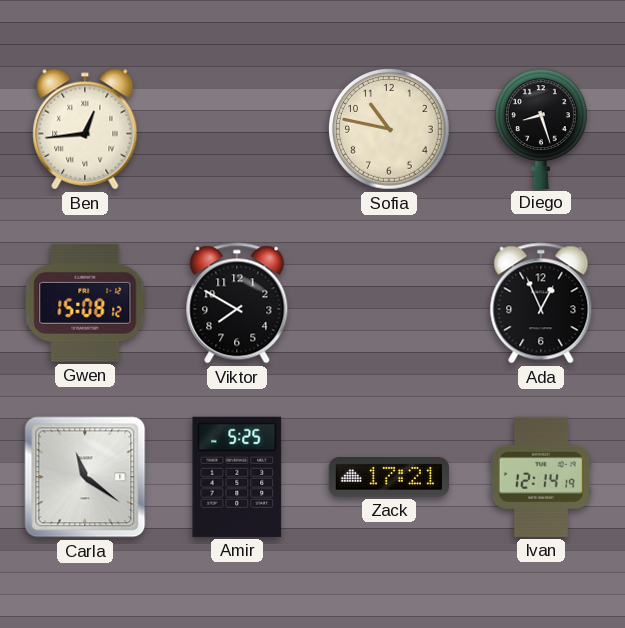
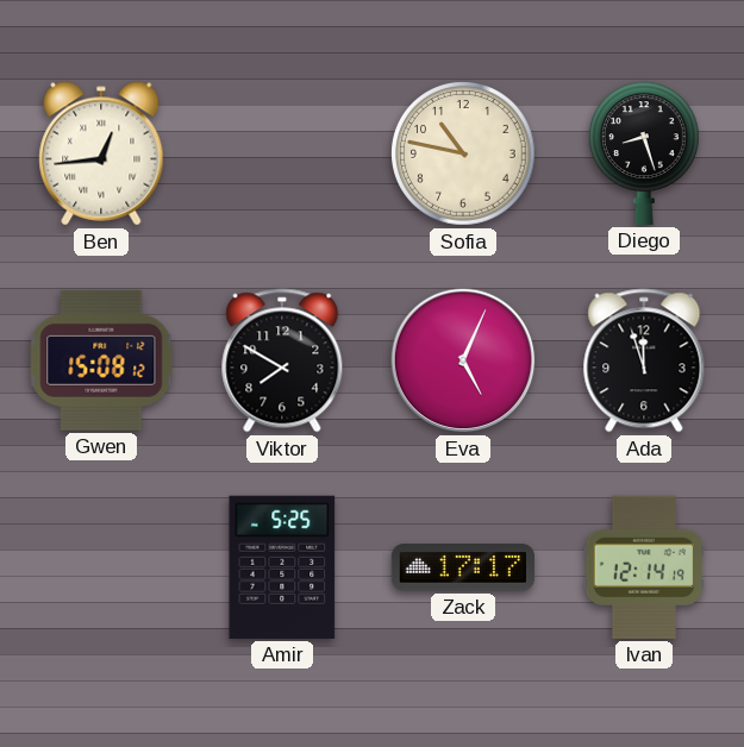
Eva: none -> 5:04 (463, 360)
Ada: 12:56 -> 11:57 (644, 360)
Carla: 11:21 -> none (85, 477)
Zack: 17:21 -> 17:17 (462, 567)
